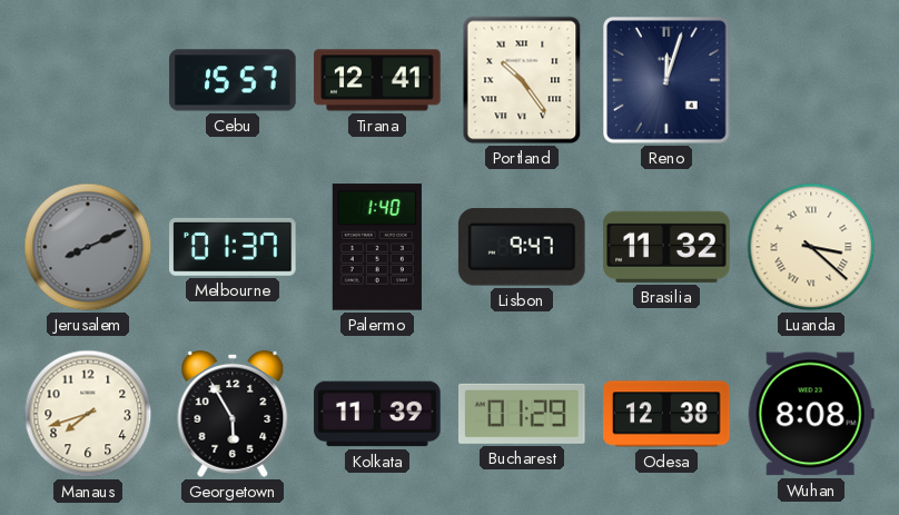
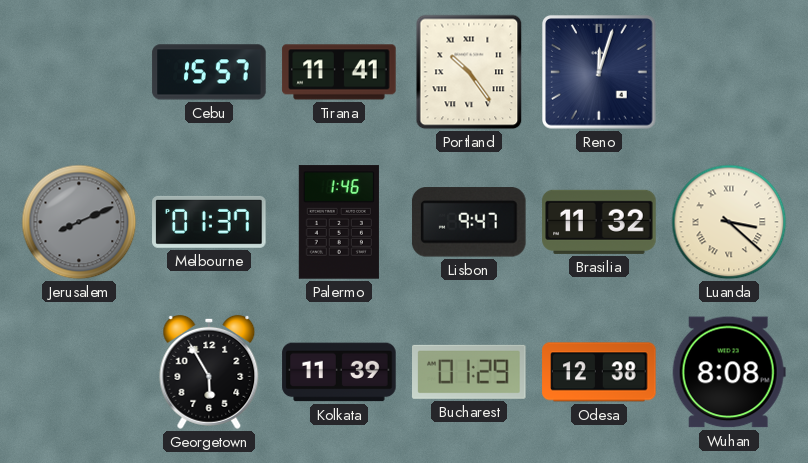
Tirana: 12:41 -> 11:41 (339, 72)
Palermo: 1:40 -> 1:46 (339, 222)
Manaus: 7:42 -> none (88, 414)
